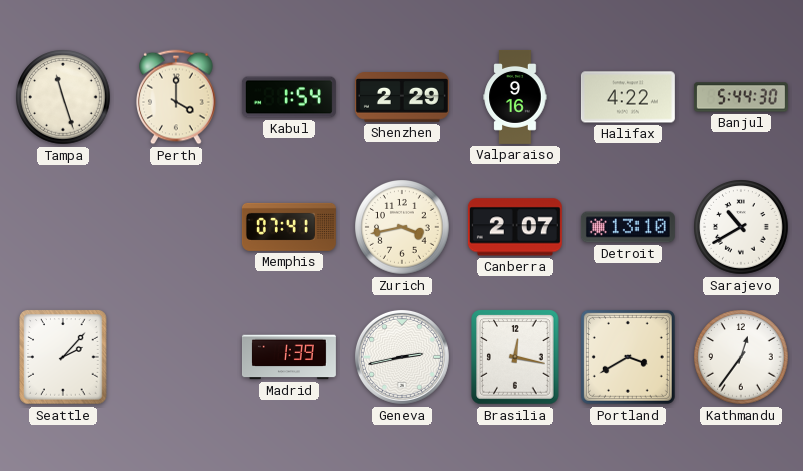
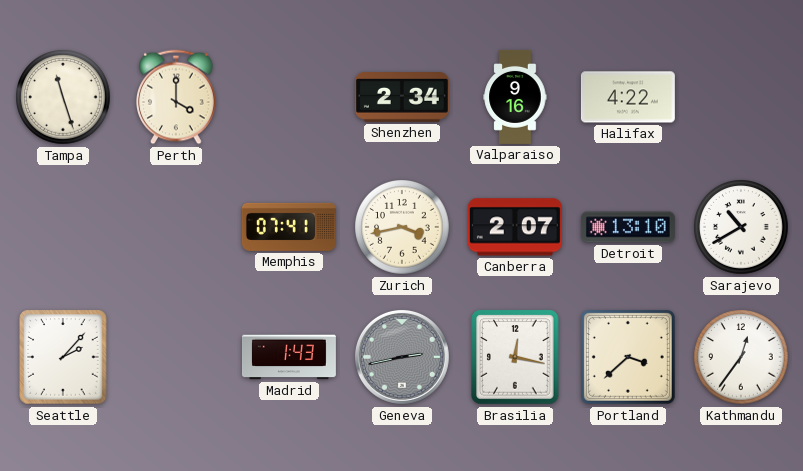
Kabul: 1:54 -> none (289, 97)
Shenzhen: 2:29 -> 2:34 (402, 98)
Banjul: 5:44 -> none (741, 97)
Madrid: 1:39 -> 1:43 (289, 357)
Geneva dial: white -> grey (402, 357)
Portland: 3:40 -> 3:38 (628, 357)
